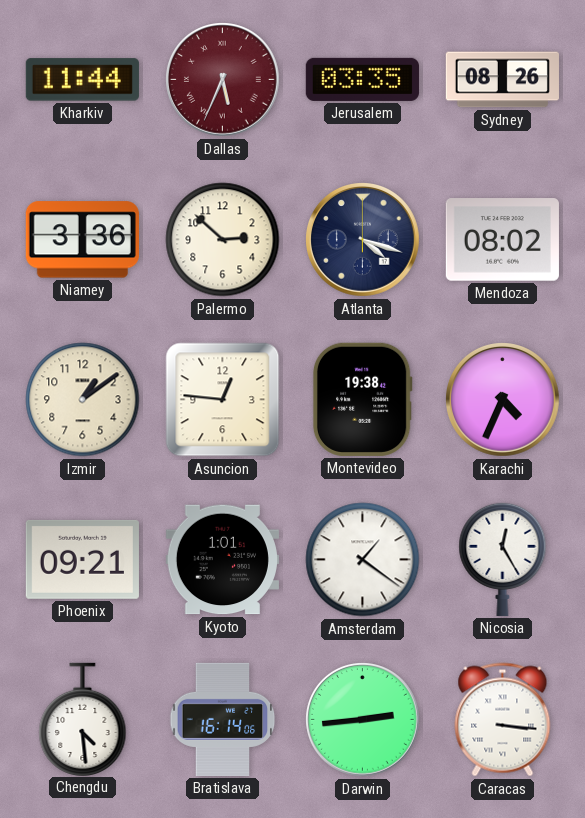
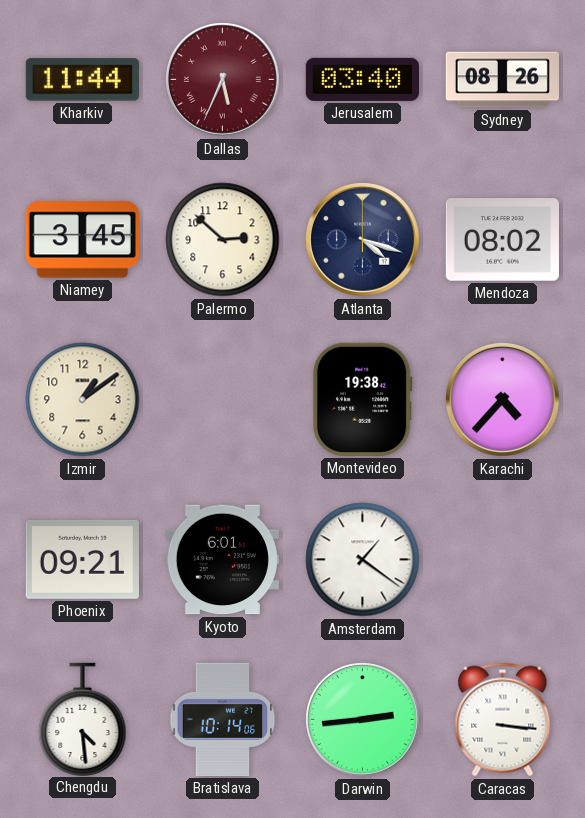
Jerusalem: 03:35 -> 03:40 (362, 79)
Niamey: 3:36 -> 3:45 (82, 240)
Asuncion: 12:46 -> none (223, 400)
Karachi: 4:34 -> 4:37 (503, 400)
Kyoto: 1:01 -> 6:01 (222, 560)
Nicosia: 12:25 -> none (503, 559)
Bratislava: 16:14 -> 10:14 (223, 719)
